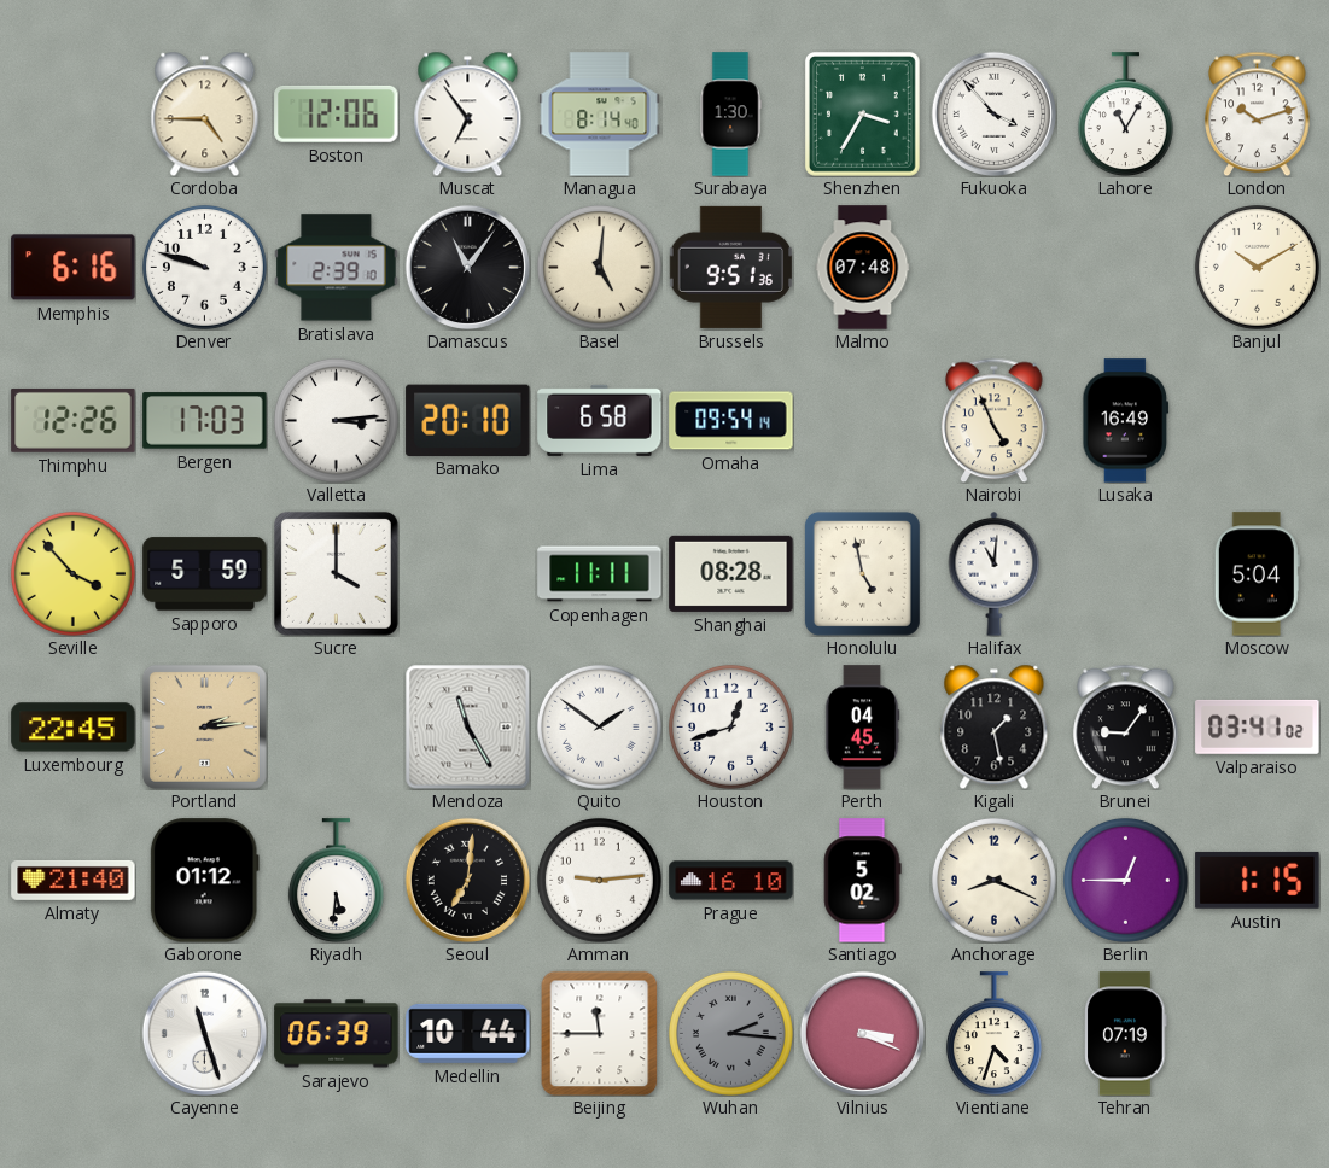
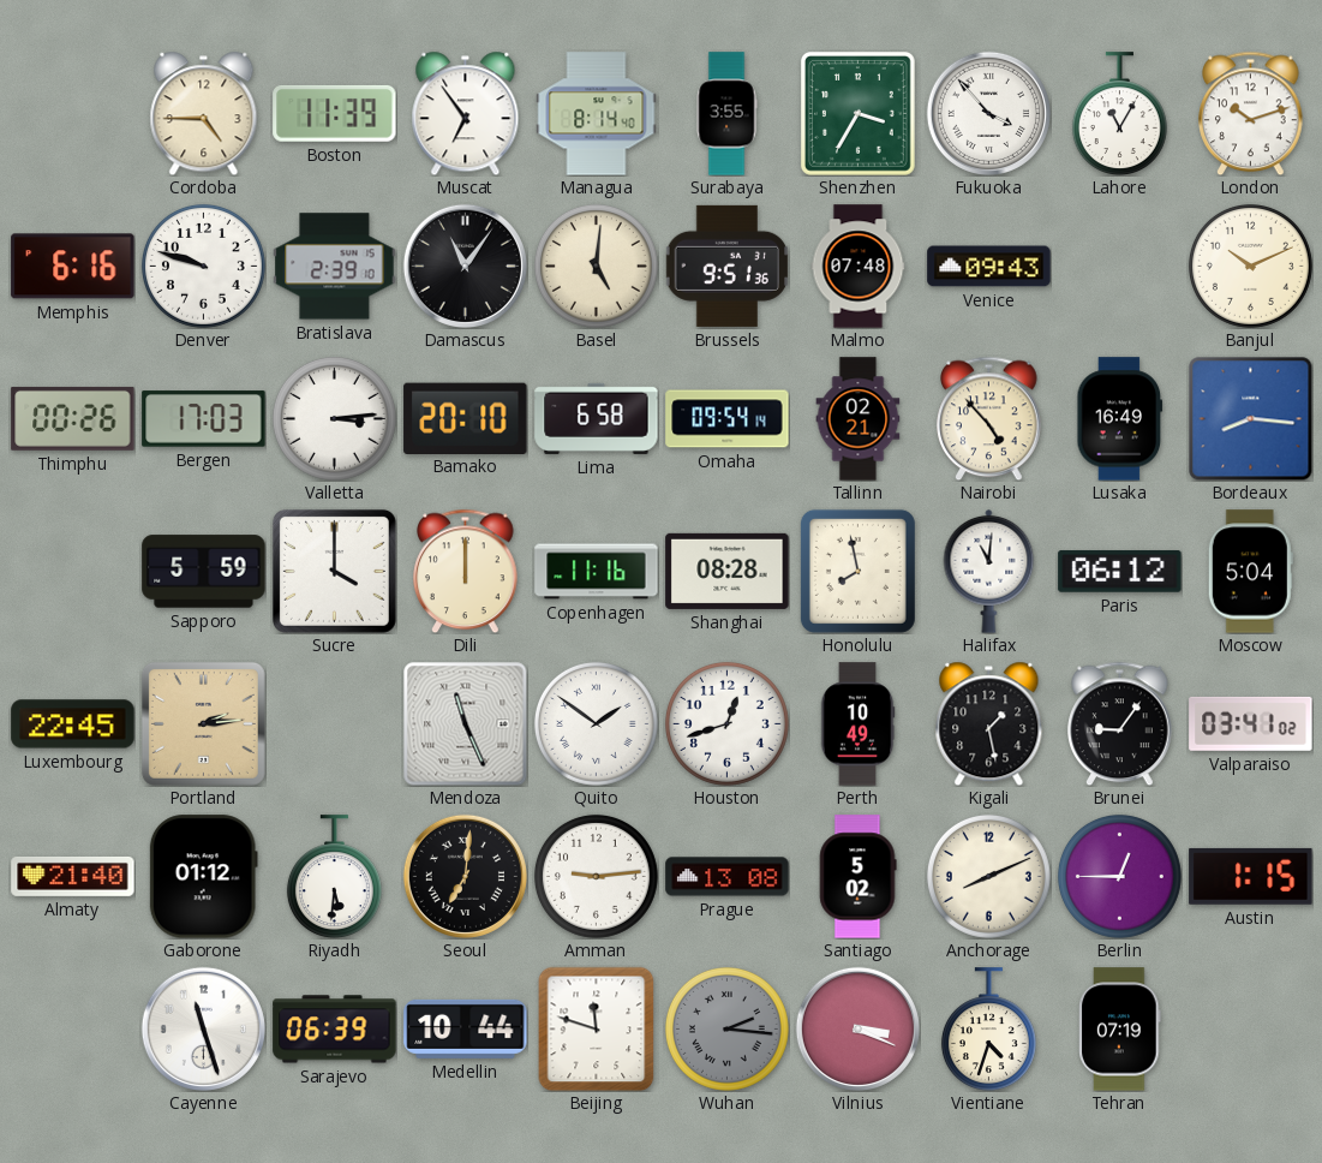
Boston: 12:06 -> 11:39 (335, 113)
Surabaya: 1:30 -> 3:55 (726, 114)
Venice: none -> 09:43 (989, 267)
Banjul: 10:10 -> 10:11 (1250, 266)
Thimphu: 12:26 -> 00:26 (73, 418)
Tallinn: none -> 02:21 (859, 419)
Nairobi: 4:56 -> 4:53 (989, 418)
Bordeaux: none -> 8:16 (1250, 418)
Seville: 3:53 -> none (72, 573)
Dili: none -> 12:00 (466, 571)
Copenhagen: 11:11 -> 11:16 (597, 572)
Honolulu: 4:58 -> 7:58 (857, 571)
Paris: none -> 06:12 (1120, 572)
Mendoza: 11:25 -> 11:26 (465, 723)
Perth: 04:45 -> 10:49 (857, 724)
Prague: 16:10 -> 13:08 (728, 877)
Anchorage: 8:19 -> 8:11 (988, 876)
Beijing: 11:45 -> 11:48 (597, 1028)
